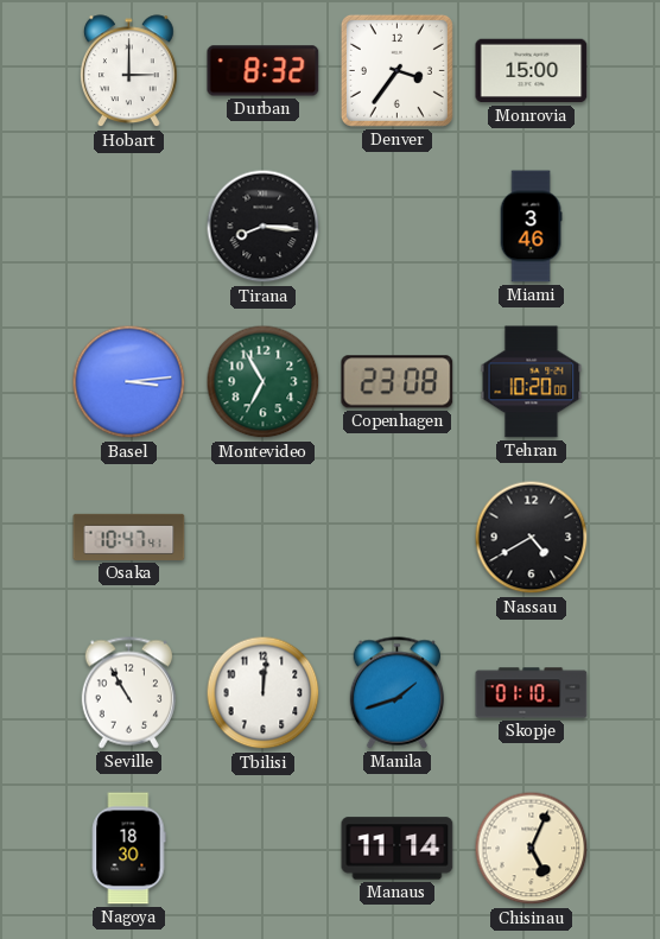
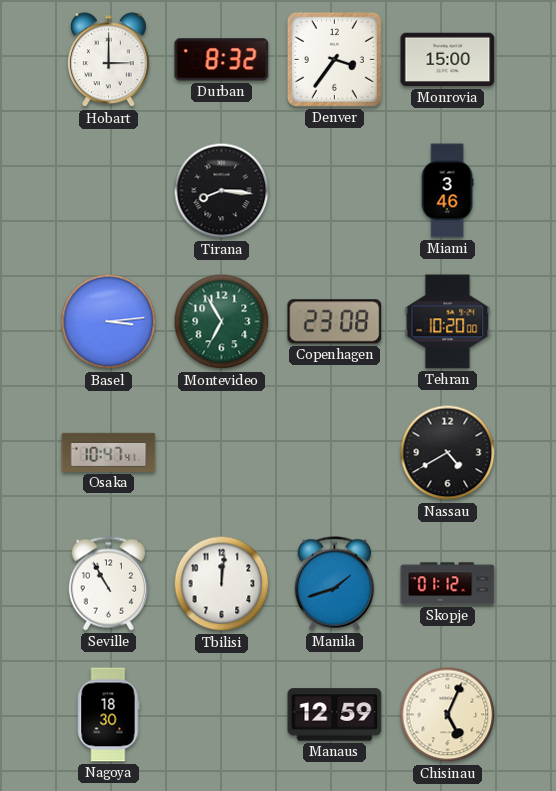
Skopje: 01:10 -> 01:12 (448, 584)
Manaus: 11:14 -> 12:59 (335, 715)
